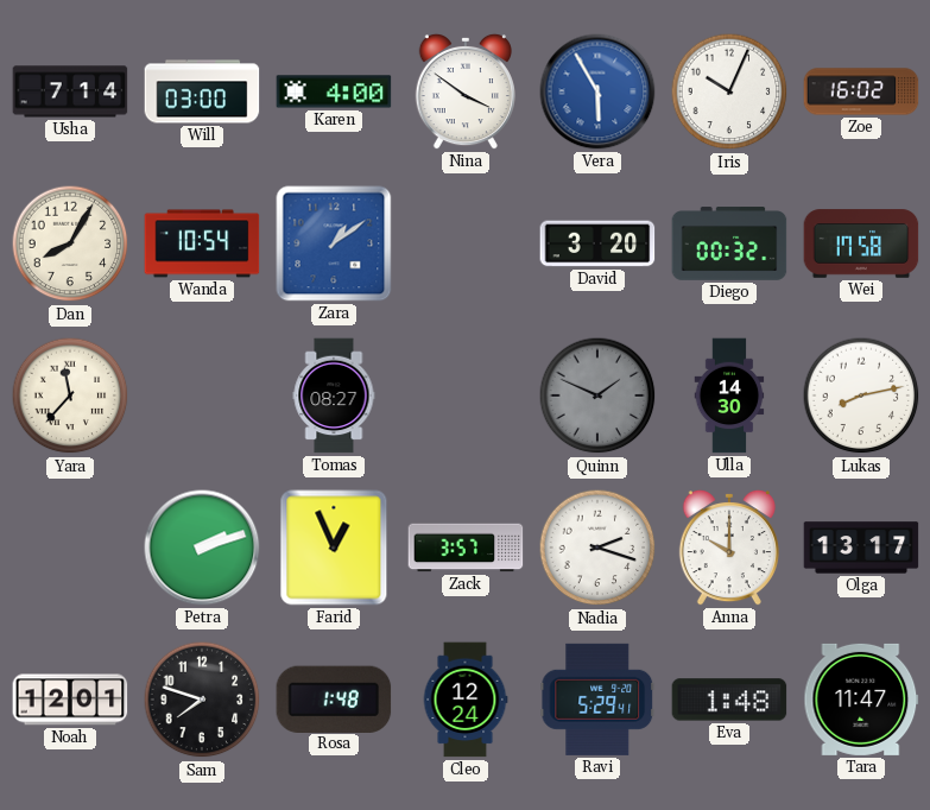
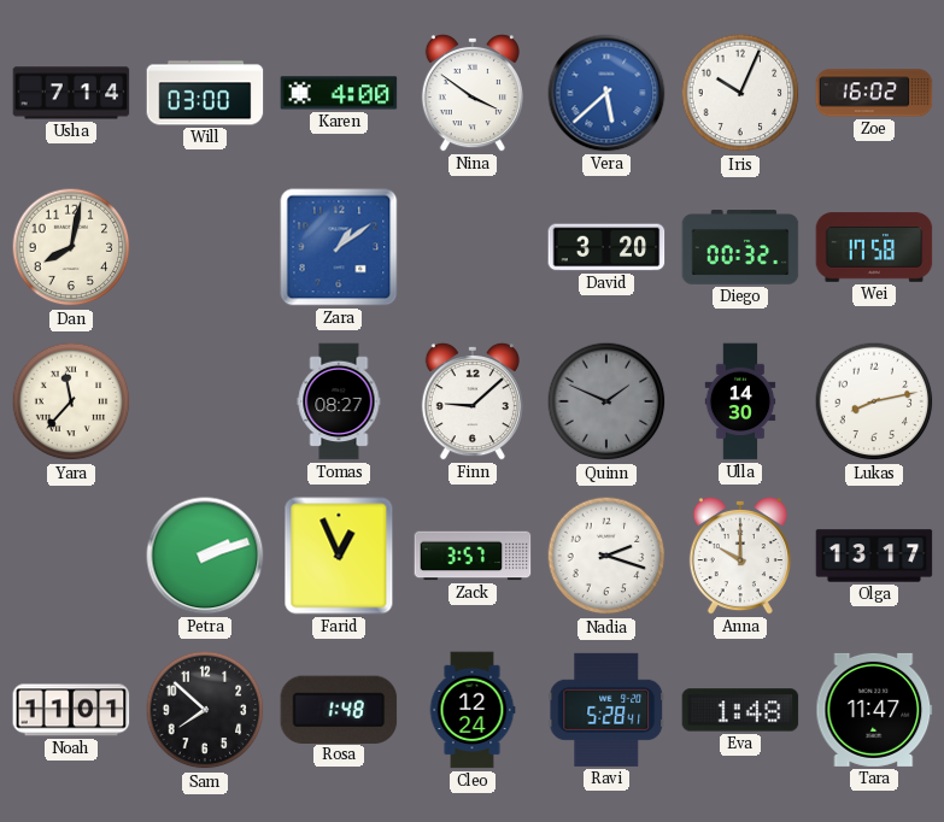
Vera: 5:55 -> 5:38 (606, 93)
Dan: 8:05 -> 8:02 (71, 247)
Wanda: 10:54 -> none (202, 243)
Finn: none -> 9:08 (473, 401)
Noah: 12:01 -> 11:01 (71, 710)
Sam: 7:48 -> 7:52 (205, 710)
Ravi: 5:29 -> 5:28 (606, 710)
